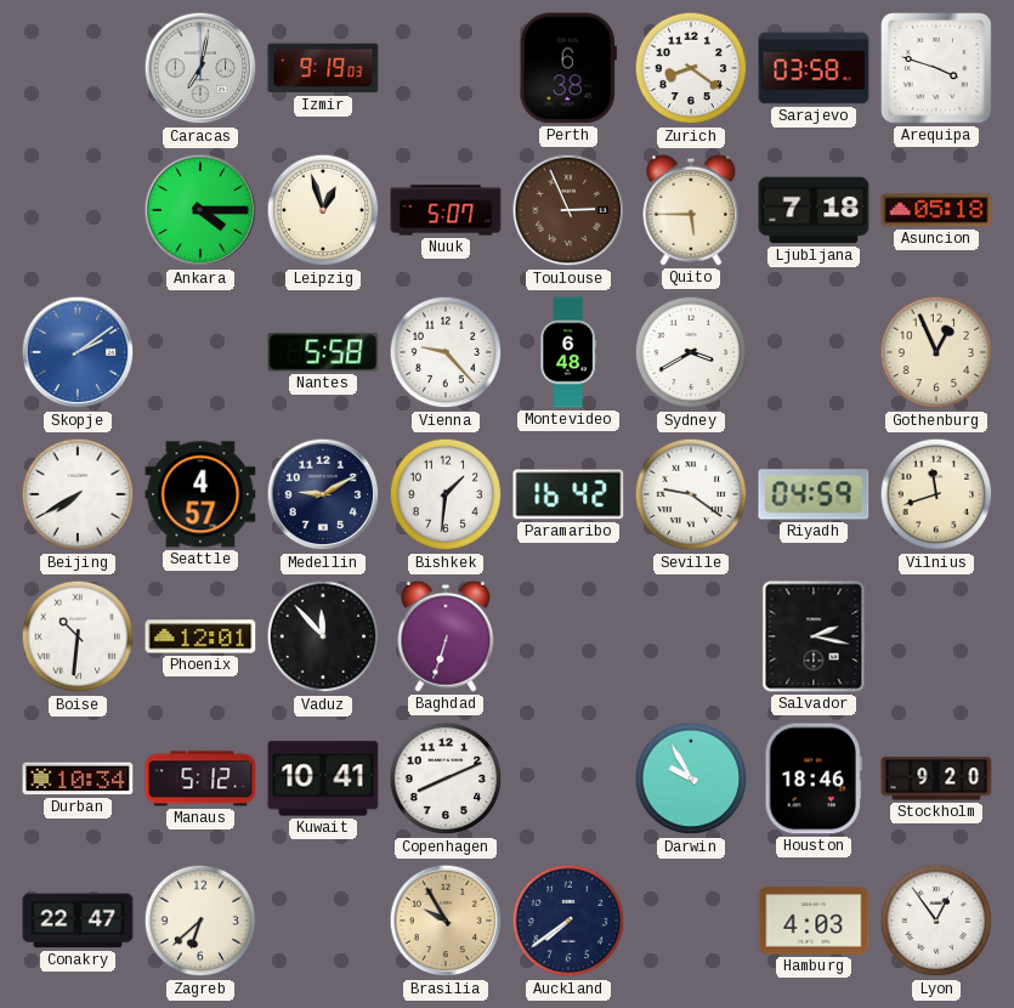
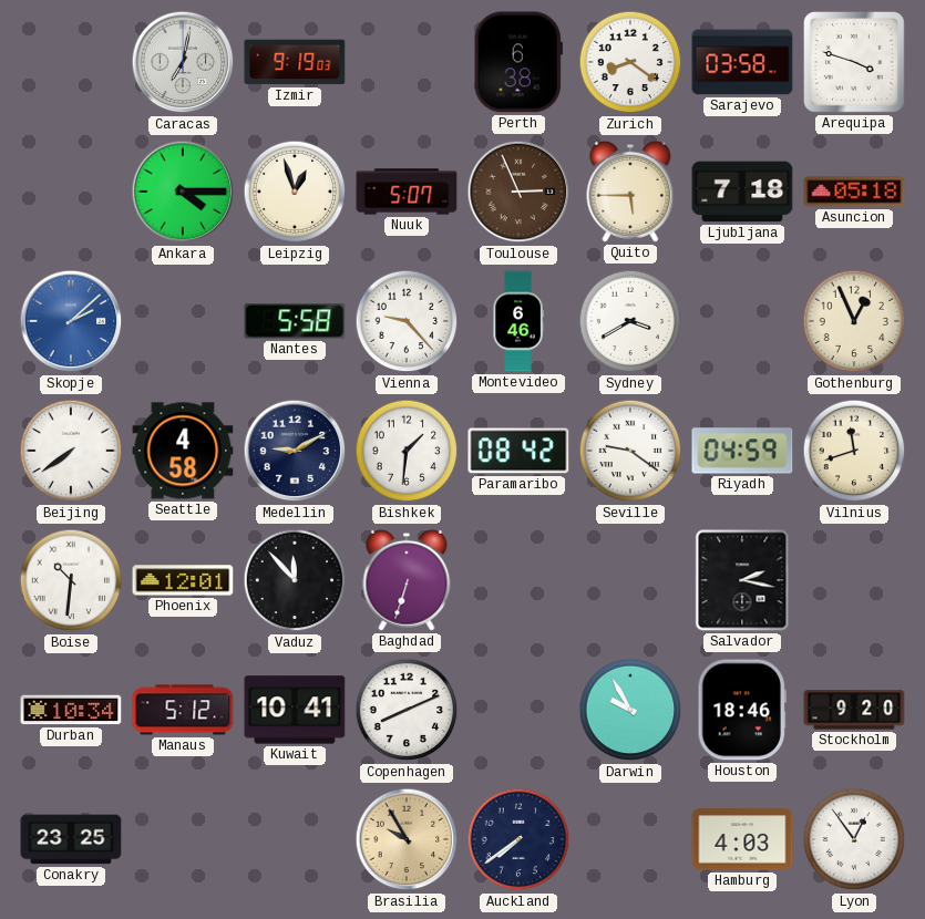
Skopje: 2:09 -> 2:08 (71, 321)
Montevideo: 6:48 -> 6:46 (518, 321)
Beijing: 7:40 -> 7:39 (71, 451)
Seattle: 4:57 -> 4:58 (183, 451)
Paramaribo: 16:42 -> 08:42 (518, 451)
Conakry: 22:47 -> 23:25 (71, 839)
Zagreb: 6:38 -> none (200, 921)
